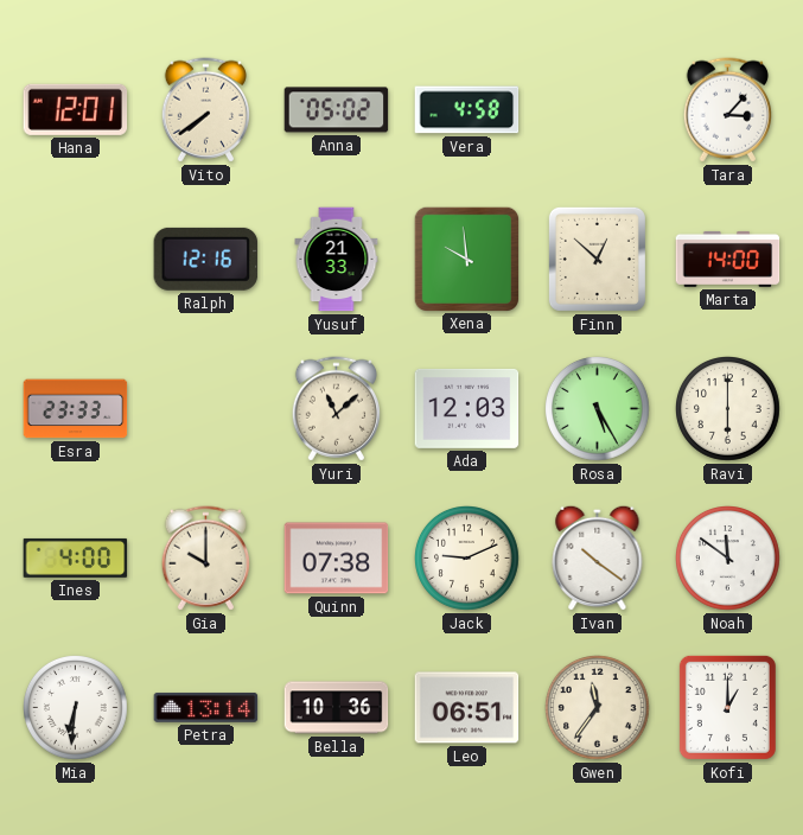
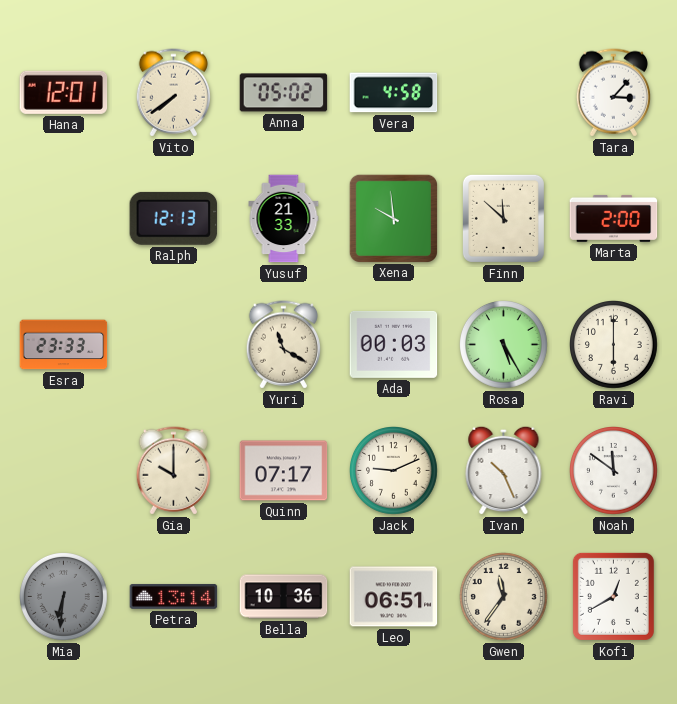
Ralph: 12:16 -> 12:13 (174, 218)
Finn: 12:52 -> 11:52 (503, 218)
Marta: 14:00 -> 2:00 (614, 218)
Yuri: 11:08 -> 11:20 (283, 345)
Ada: 12:03 -> 00:03 (394, 344)
Ines: 4:00 -> none (76, 557)
Quinn: 07:38 -> 07:17 (284, 471)
Ivan: 10:21 -> 10:26 (504, 470)
Mia dial: white -> grey (64, 597)
Kofi: 1:00 -> 12:40 (613, 596)
